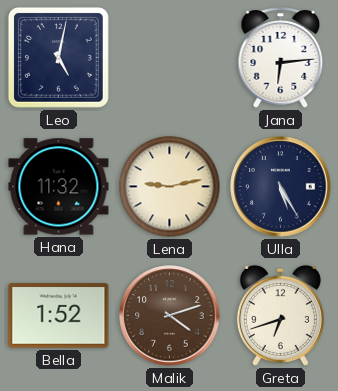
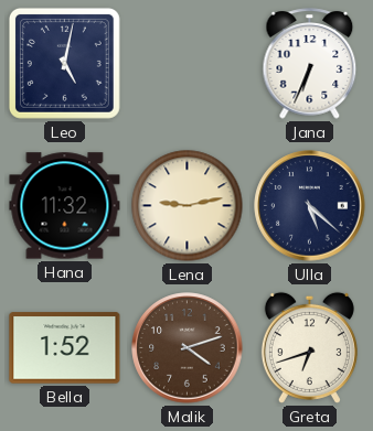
Jana: 6:14 -> 6:34 (310, 64)
Ulla: 5:25 -> 5:22 (310, 206)
